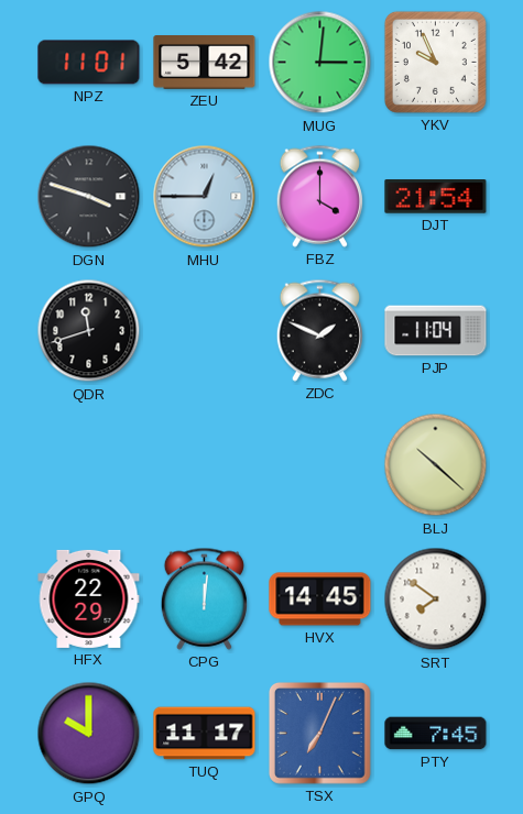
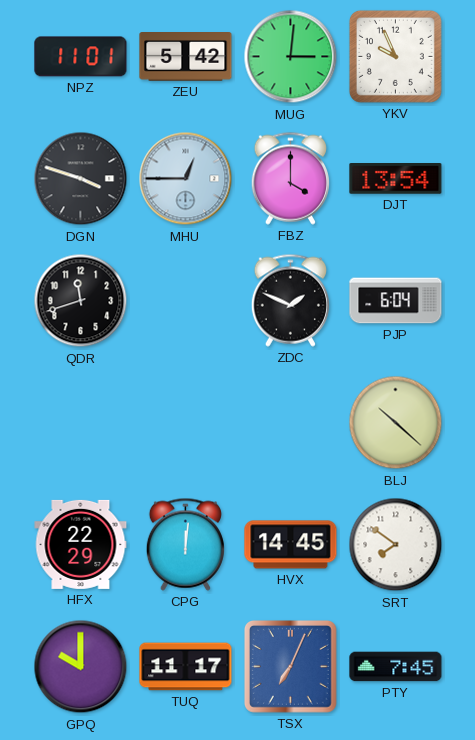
DJT: 21:54 -> 13:54 (396, 179)
PJP: 11:04 -> 6:04 (396, 301)
